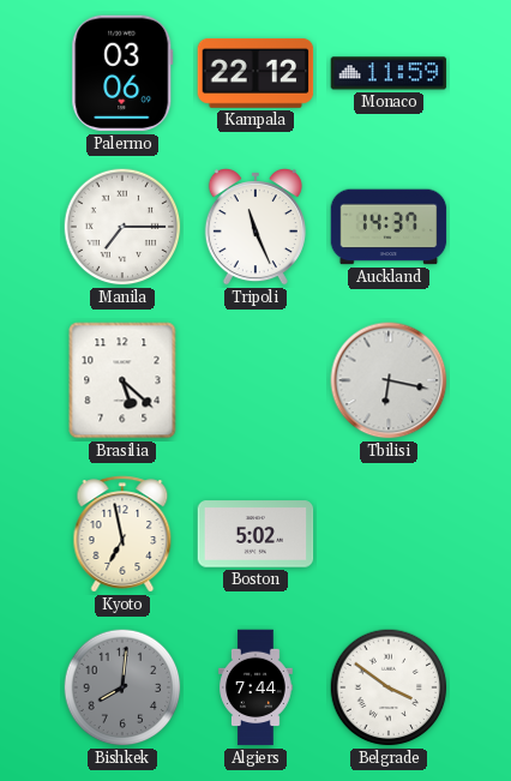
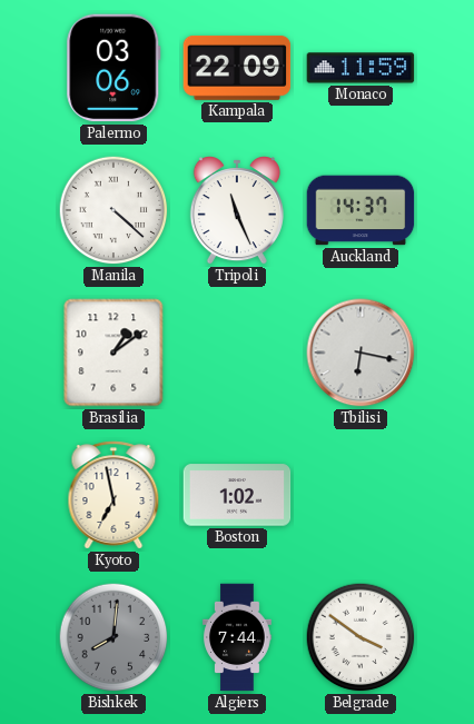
Kampala: 22:12 -> 22:09 (237, 68)
Manila: 7:15 -> 4:22 (113, 210)
Brasilia: 5:22 -> 1:09 (113, 353)
Boston: 5:02 -> 1:02 (237, 495)
